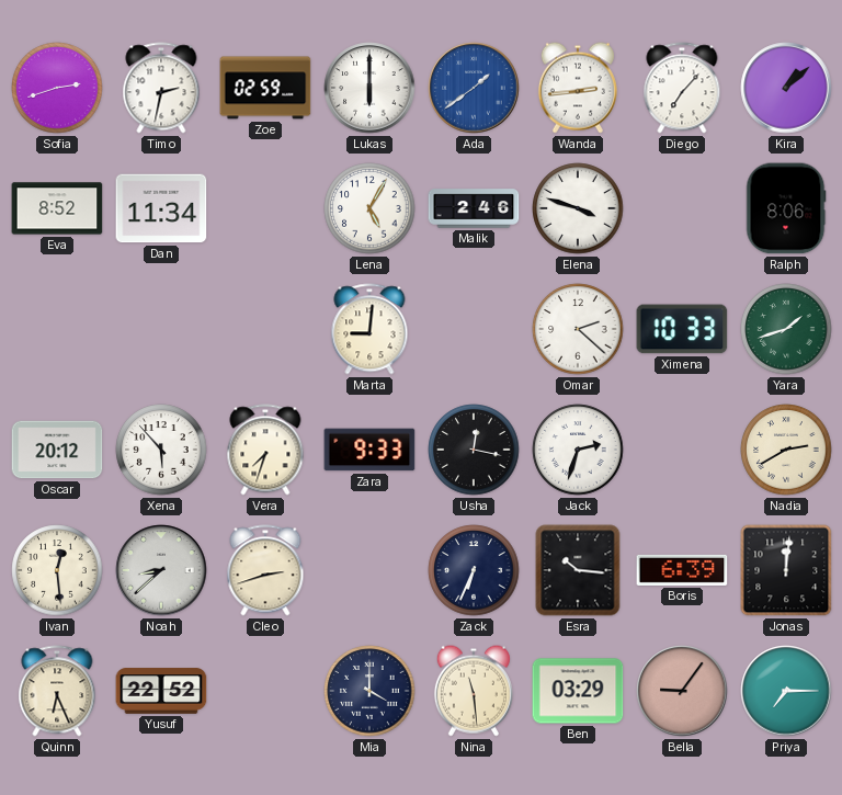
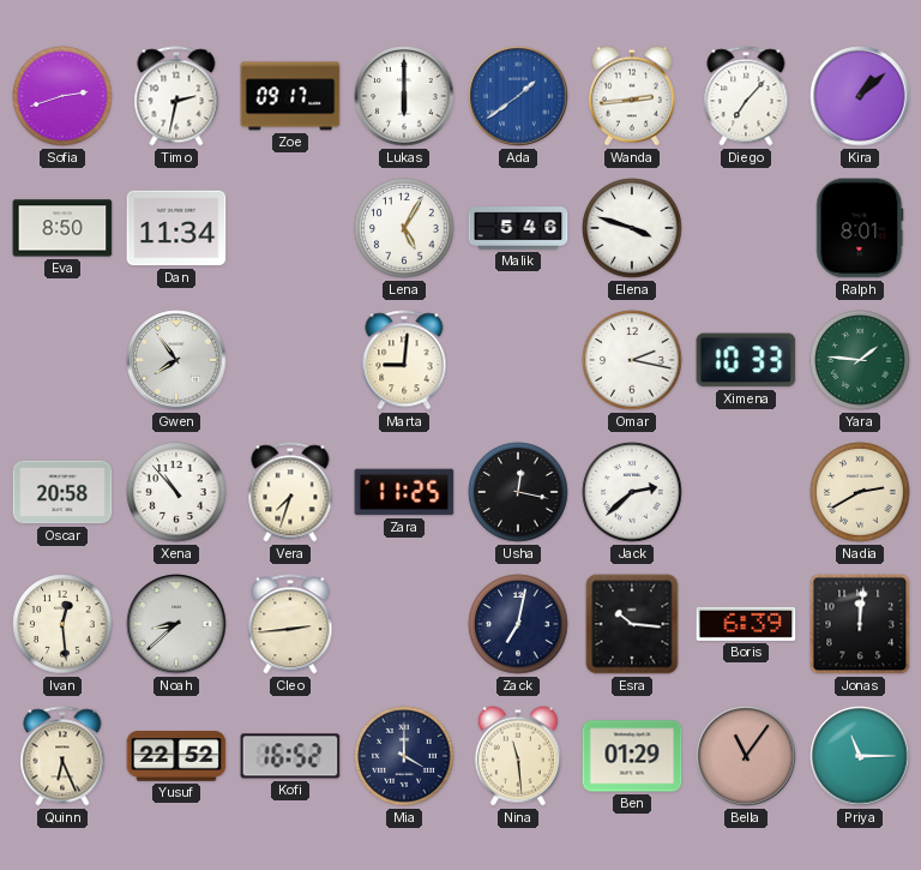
Zoe: 02:59 -> 09:17 (290, 96)
Eva: 8:52 -> 8:50 (62, 228)
Malik: 2:46 -> 5:46 (518, 228)
Ralph: 8:06 -> 8:01 (860, 228)
Gwen: none -> 7:54 (176, 360)
Omar: 2:22 -> 2:17 (632, 360)
Yara: 1:42 -> 1:46 (860, 360)
Oscar: 20:12 -> 20:58 (62, 492)
Xena: 5:53 -> 10:53 (176, 492)
Zara: 9:33 -> 11:25 (404, 492)
Jack: 2:33 -> 2:38 (632, 492)
Cleo: 2:42 -> 2:44 (290, 624)
Zack: 6:34 -> 7:02 (518, 624)
Kofi: none -> 16:52 (290, 756)
Ben: 03:29 -> 01:29 (632, 756)
Bella: 9:06 -> 11:06 (746, 756)
Priya: 7:15 -> 11:15 (860, 756)
